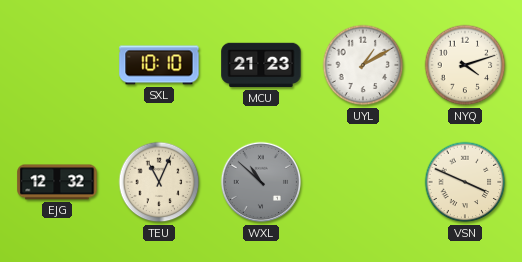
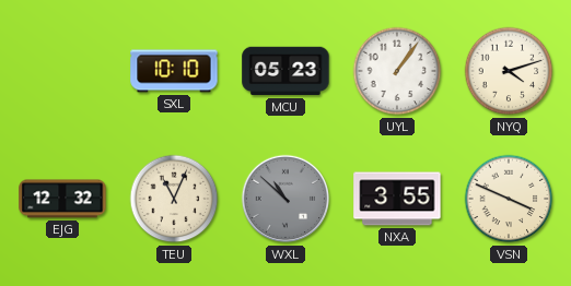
MCU: 21:23 -> 05:23 (285, 71)
UYL: 1:10 -> 1:06 (397, 71)
NXA: none -> 3:55 (397, 199)
